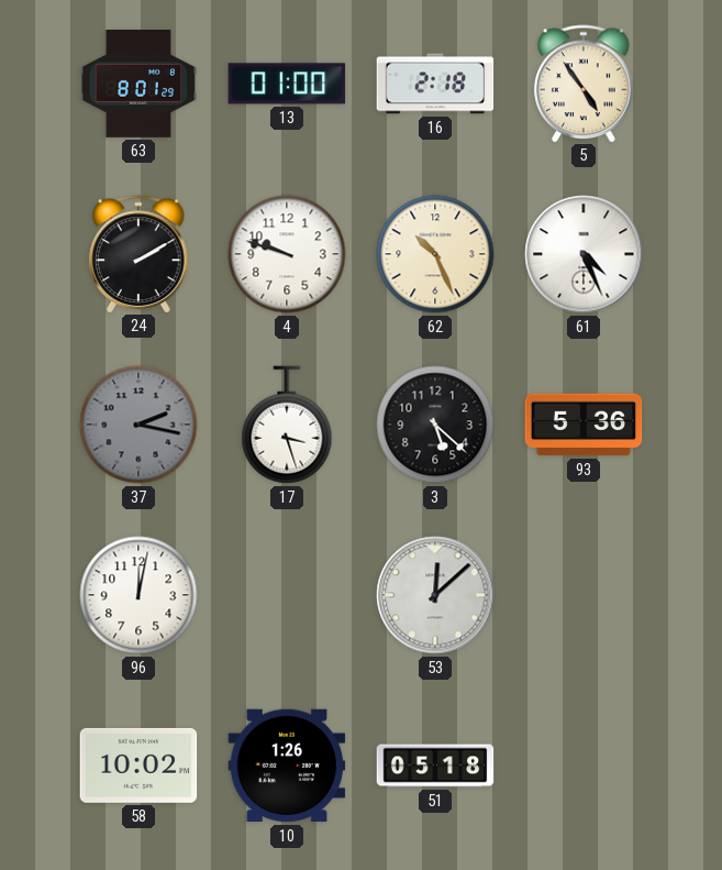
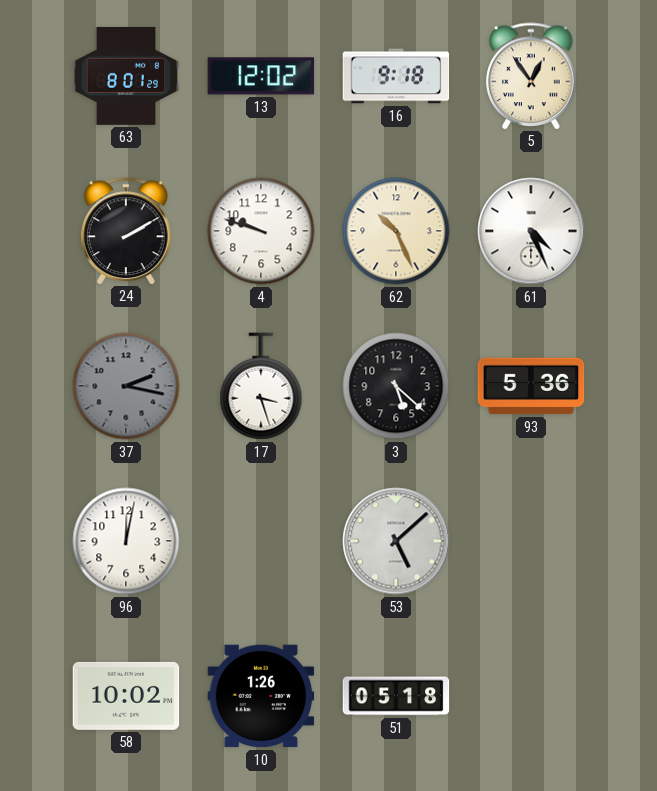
13: 01:00 -> 12:02 (261, 76)
16: 2:18 -> 9:18 (396, 76)
5: 4:54 -> 12:54 (531, 76)
53: 12:08 -> 5:08 (396, 541)
